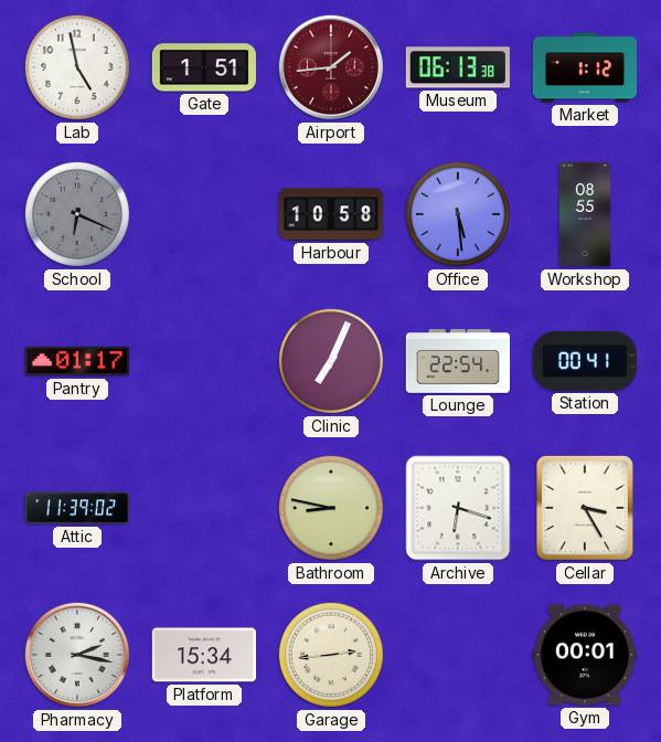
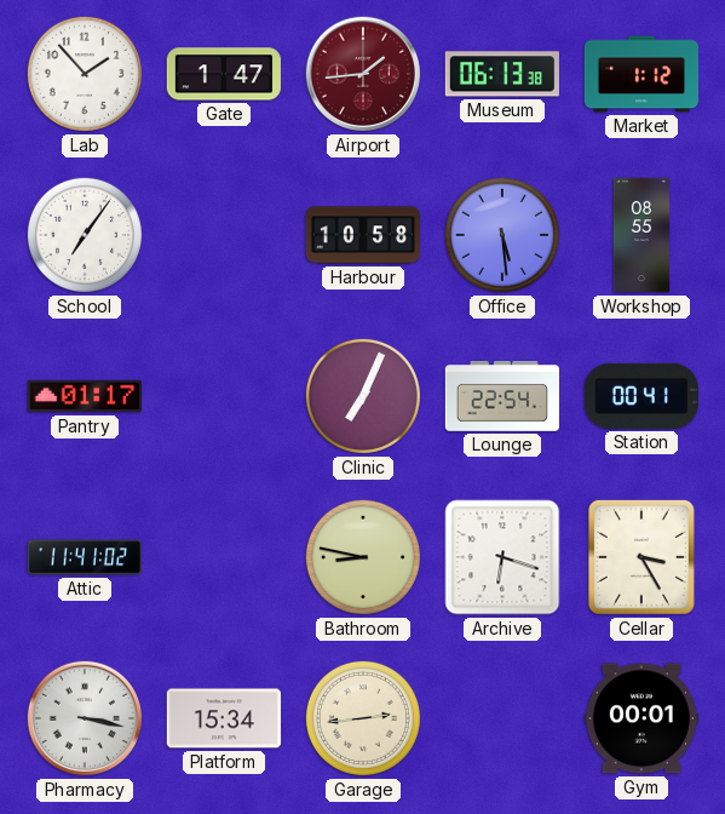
Lab: 4:58 -> 1:53 (85, 74)
Gate: 1:51 -> 1:47 (224, 74)
School: 6:19 -> 7:06 (85, 235)
School dial: grey -> white (85, 235)
Attic: 11:39 -> 11:41 (84, 557)
Pharmacy: 2:17 -> 3:17 (85, 718)
